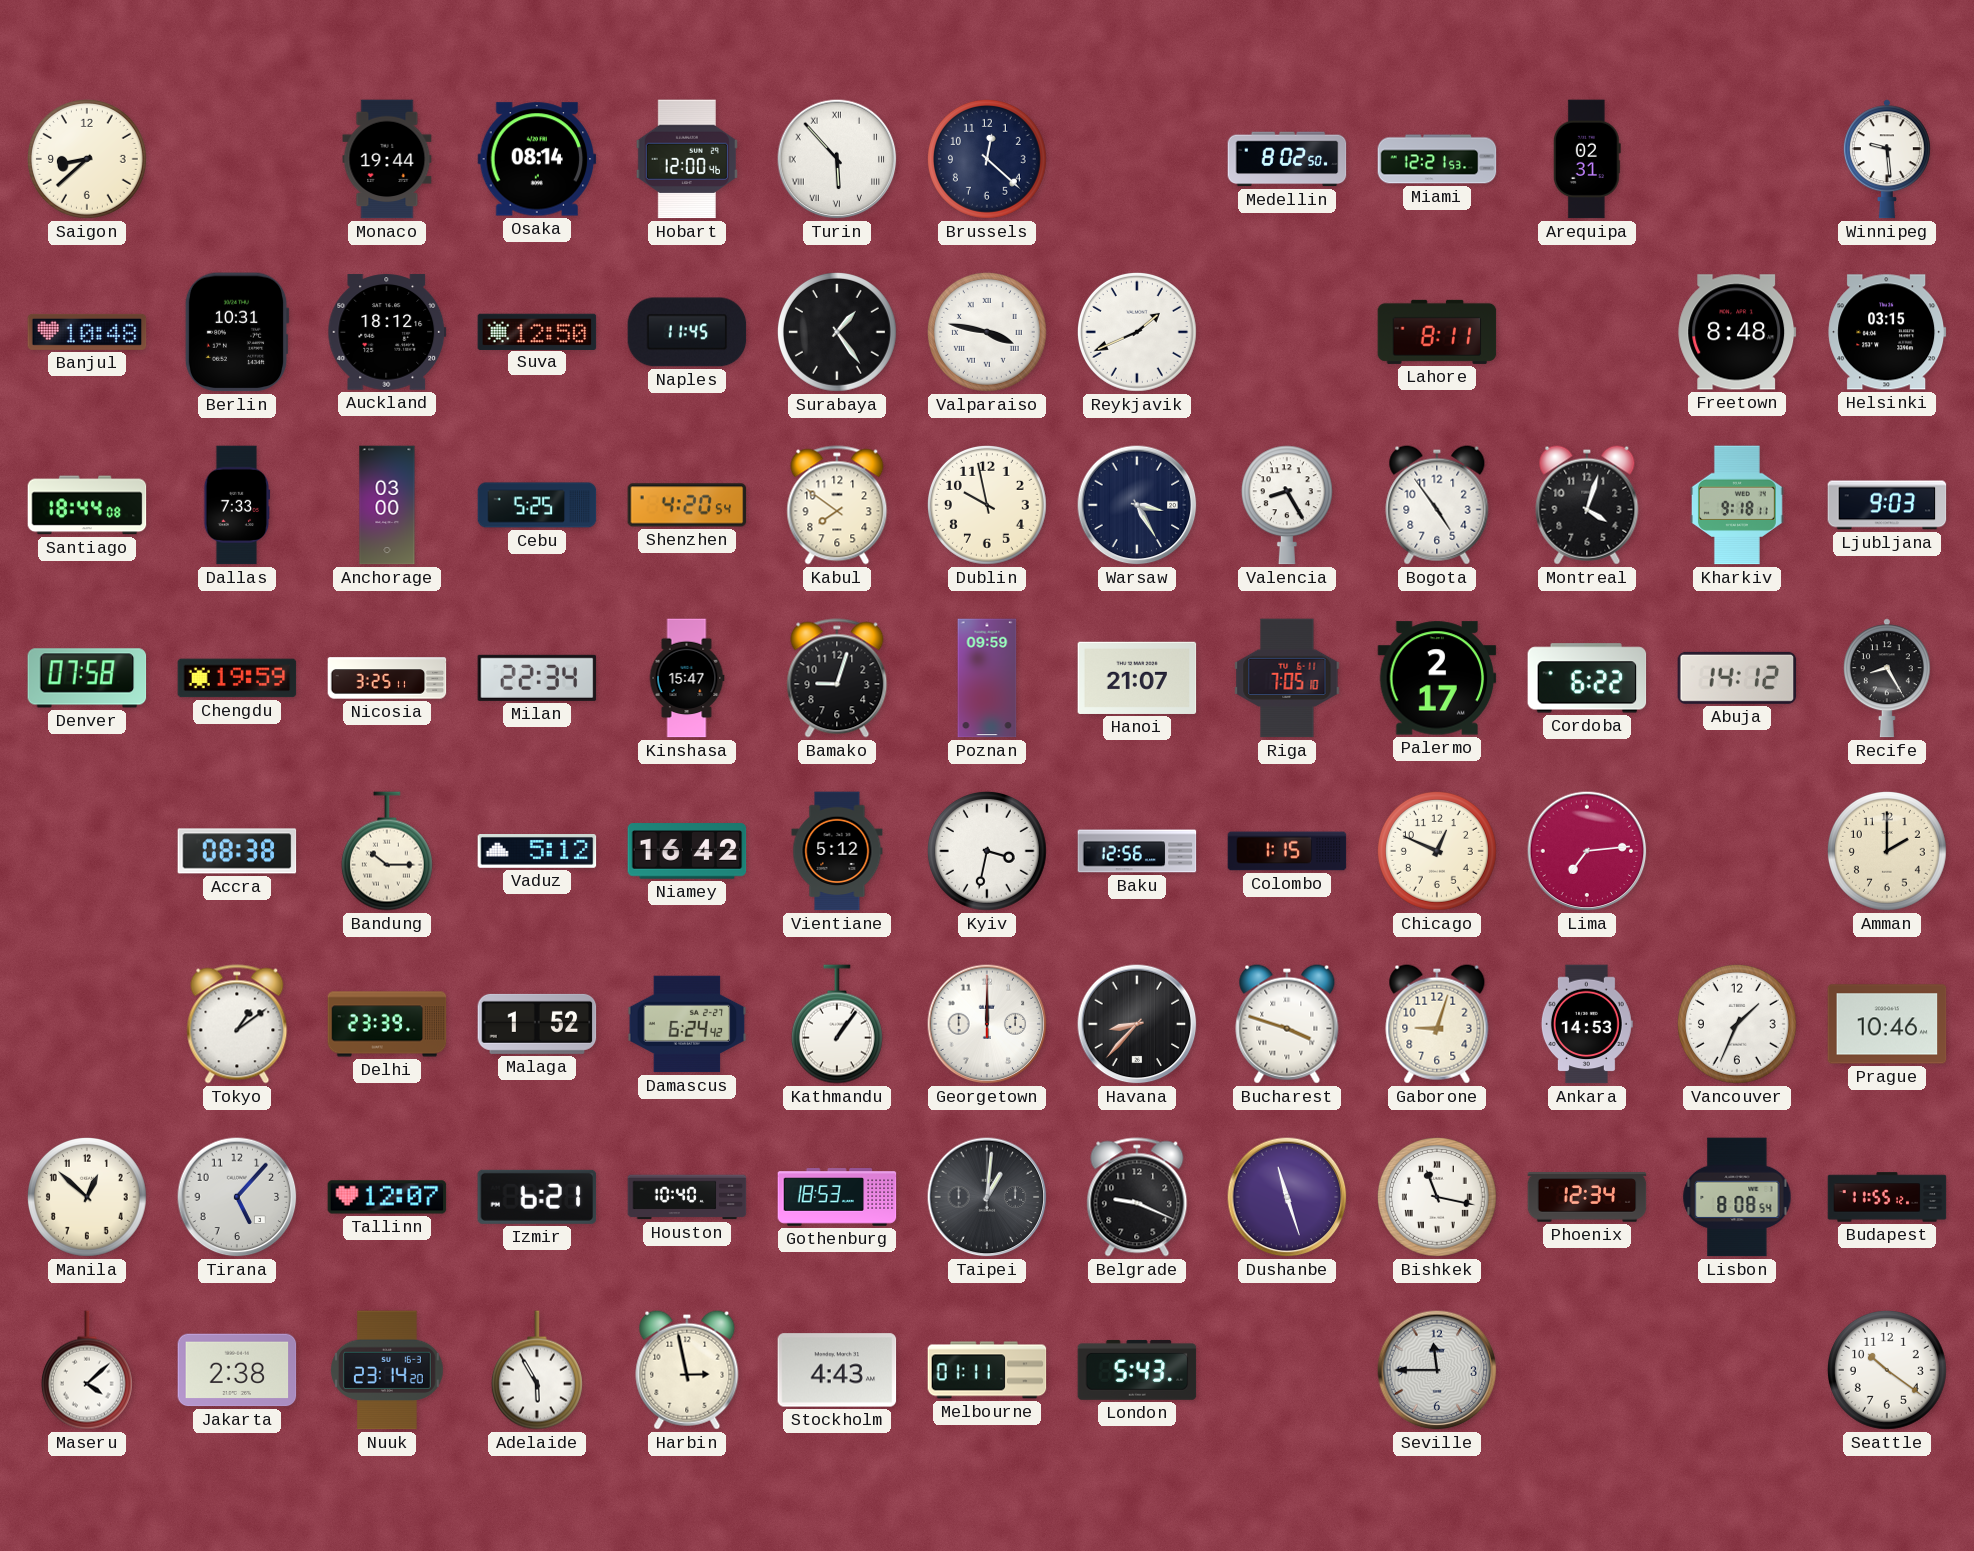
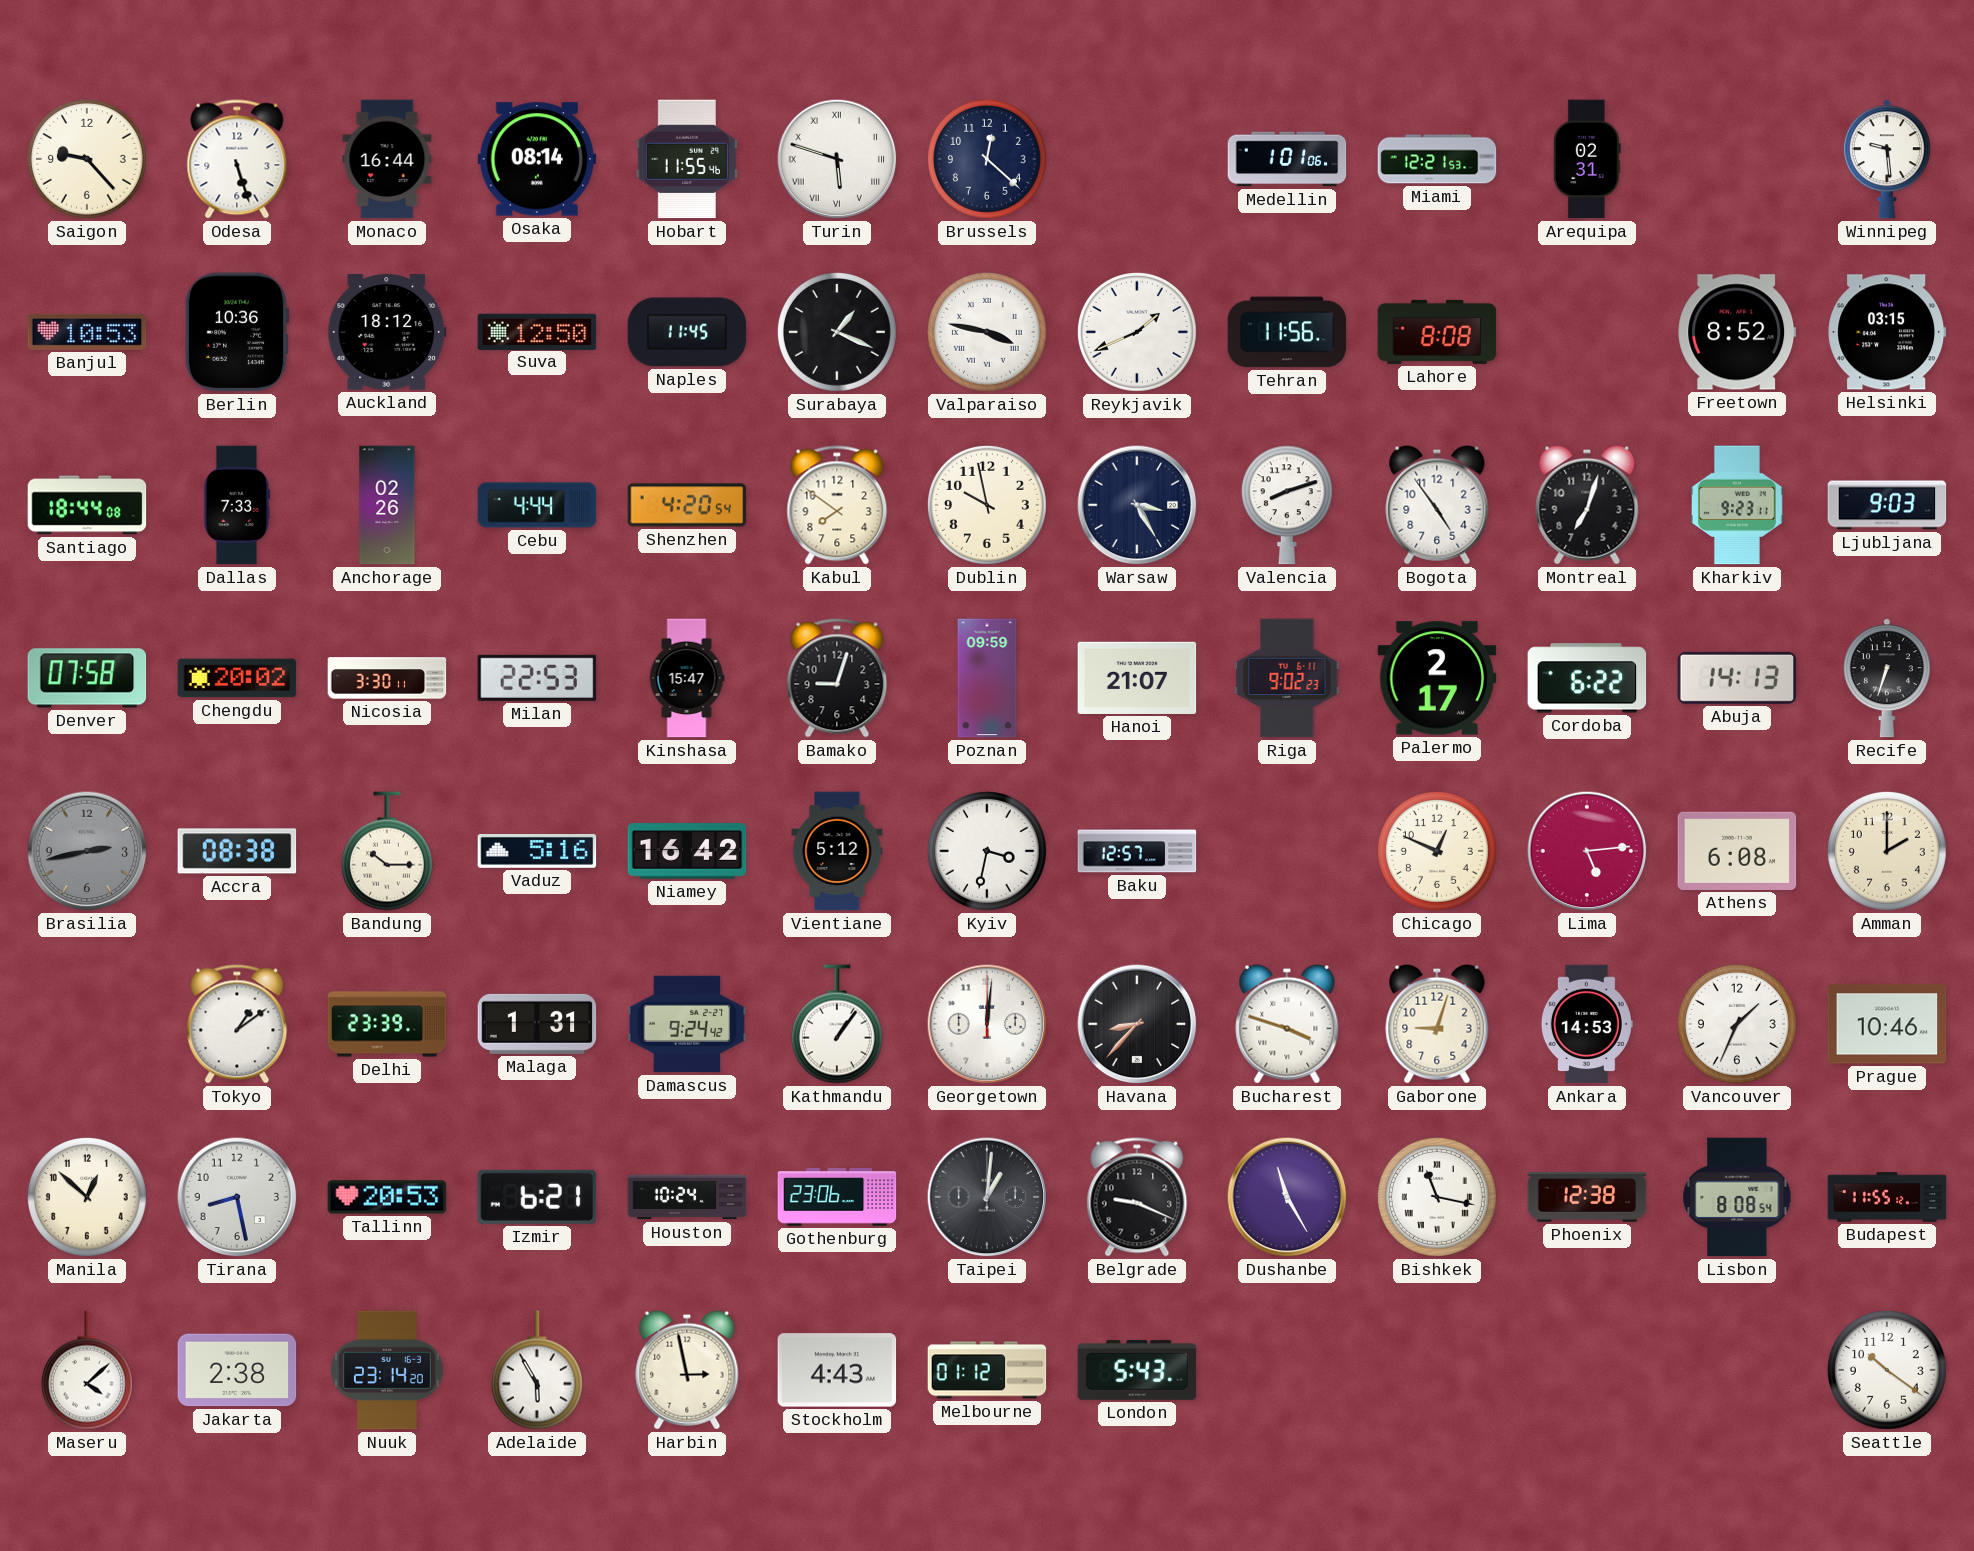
Saigon: 8:38 -> 9:23 (87, 159)
Odesa: none -> 5:27 (237, 159)
Monaco: 19:44 -> 16:44 (387, 159)
Hobart: 12:00 -> 11:55 (687, 159)
Turin: 5:53 -> 5:48 (837, 159)
Medellin: 8:02 -> 1:01 (1287, 159)
Banjul: 10:48 -> 10:53 (87, 332)
Berlin: 10:31 -> 10:36 (237, 332)
Surabaya: 1:24 -> 1:19 (837, 332)
Tehran: none -> 11:56 (1287, 332)
Lahore: 8:11 -> 8:08 (1437, 332)
Freetown: 8:48 -> 8:52 (1737, 332)
Anchorage: 03:00 -> 02:26 (387, 505)
Cebu: 5:25 -> 4:44 (537, 505)
Valencia: 8:25 -> 8:12 (1287, 505)
Montreal: 4:03 -> 7:03 (1587, 505)
Kharkiv: 9:18 -> 9:23 (1737, 505)
Chengdu: 19:59 -> 20:02 (237, 678)
Nicosia: 3:25 -> 3:30 (387, 678)
Milan: 22:34 -> 22:53 (537, 678)
Riga: 7:05 -> 9:02 (1287, 678)
Abuja: 14:12 -> 14:13 (1737, 678)
Recife: 8:25 -> 6:33 (1887, 678)
Brasilia: none -> 2:43 (87, 851)
Vaduz: 5:12 -> 5:16 (537, 852)
Baku: 12:56 -> 12:57 (1137, 851)
Colombo: 1:15 -> none (1287, 851)
Lima: 7:14 -> 5:14 (1587, 851)
Athens: none -> 6:08 (1737, 851)
Malaga: 1:52 -> 1:31 (537, 1024)
Damascus: 6:24 -> 9:24 (687, 1024)
Georgetown: 12:00 -> 12:01 (987, 1024)
Tirana: 5:07 -> 8:28 (237, 1197)
Tallinn: 12:07 -> 20:53 (387, 1197)
Houston: 10:40 -> 10:24 (687, 1197)
Gothenburg: 18:53 -> 23:06 (837, 1197)
Dushanbe: 11:27 -> 11:25 (1287, 1197)
Phoenix: 12:34 -> 12:38 (1587, 1197)
Melbourne: 01:11 -> 01:12 (987, 1370)
Seville: 11:45 -> none (1437, 1370)
